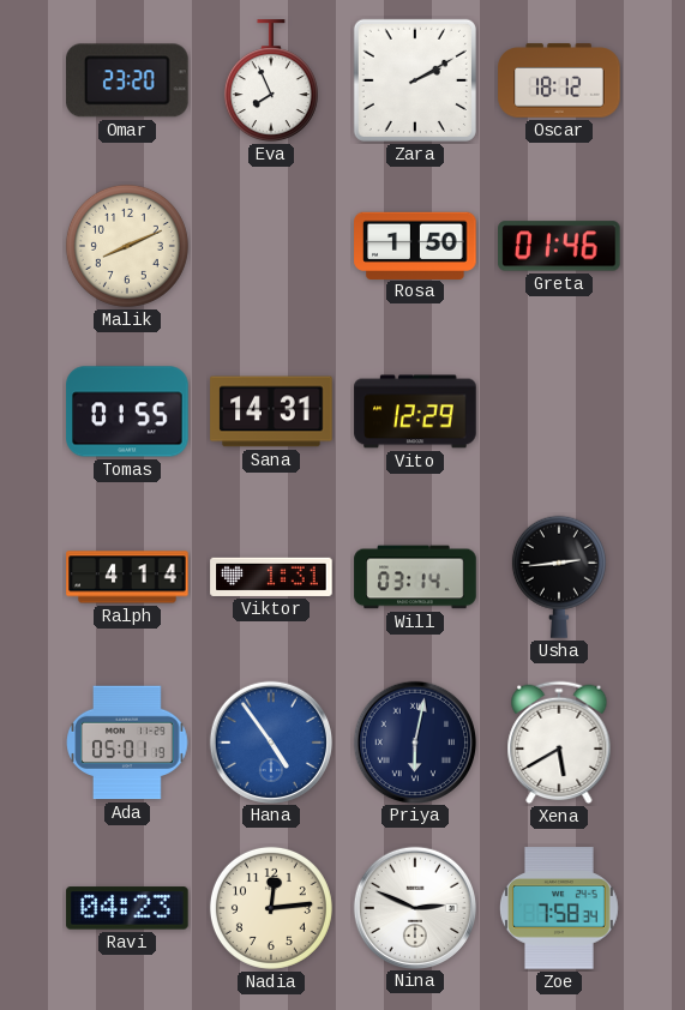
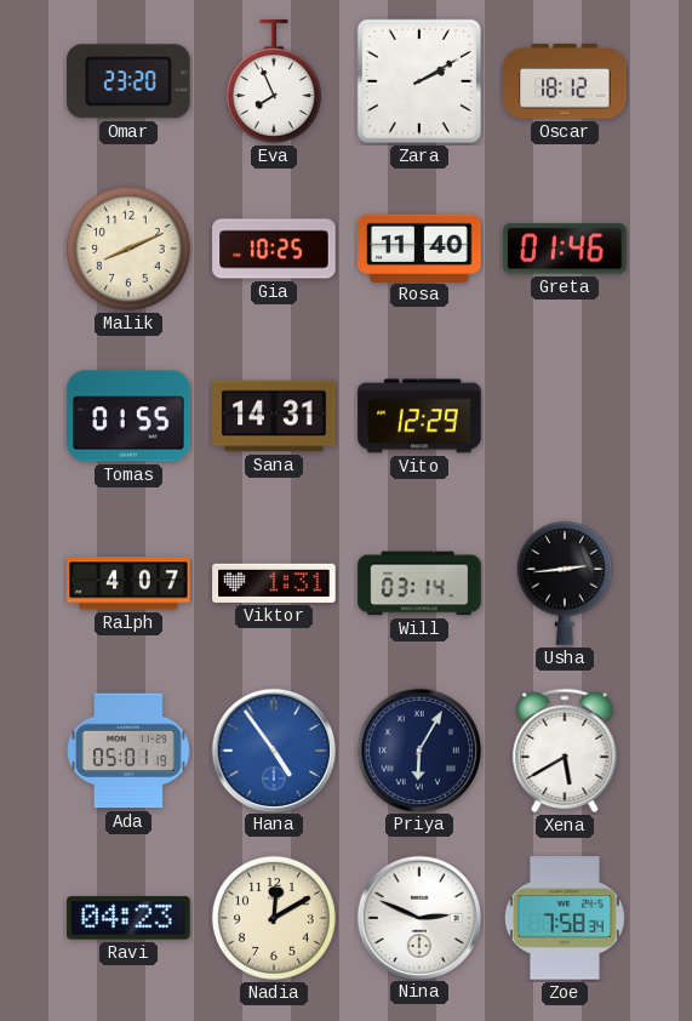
Gia: none -> 10:25 (274, 249)
Rosa: 1:50 -> 11:40 (419, 247)
Ralph: 4:14 -> 4:07 (128, 583)
Priya: 6:02 -> 6:05 (418, 749)
Nadia: 12:14 -> 12:10 (274, 918)
